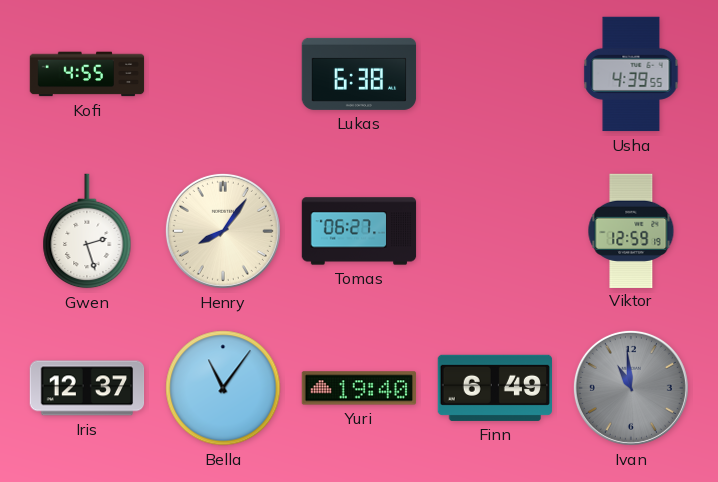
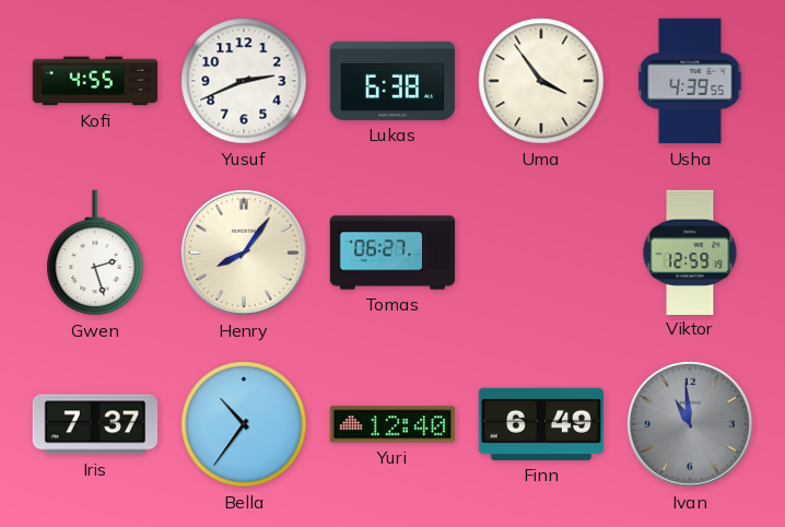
Yusuf: none -> 2:41 (244, 81)
Uma: none -> 3:54 (541, 81)
Iris: 12:37 -> 7:37 (95, 424)
Bella: 11:06 -> 10:36 (244, 424)
Yuri: 19:40 -> 12:40 (392, 424)
